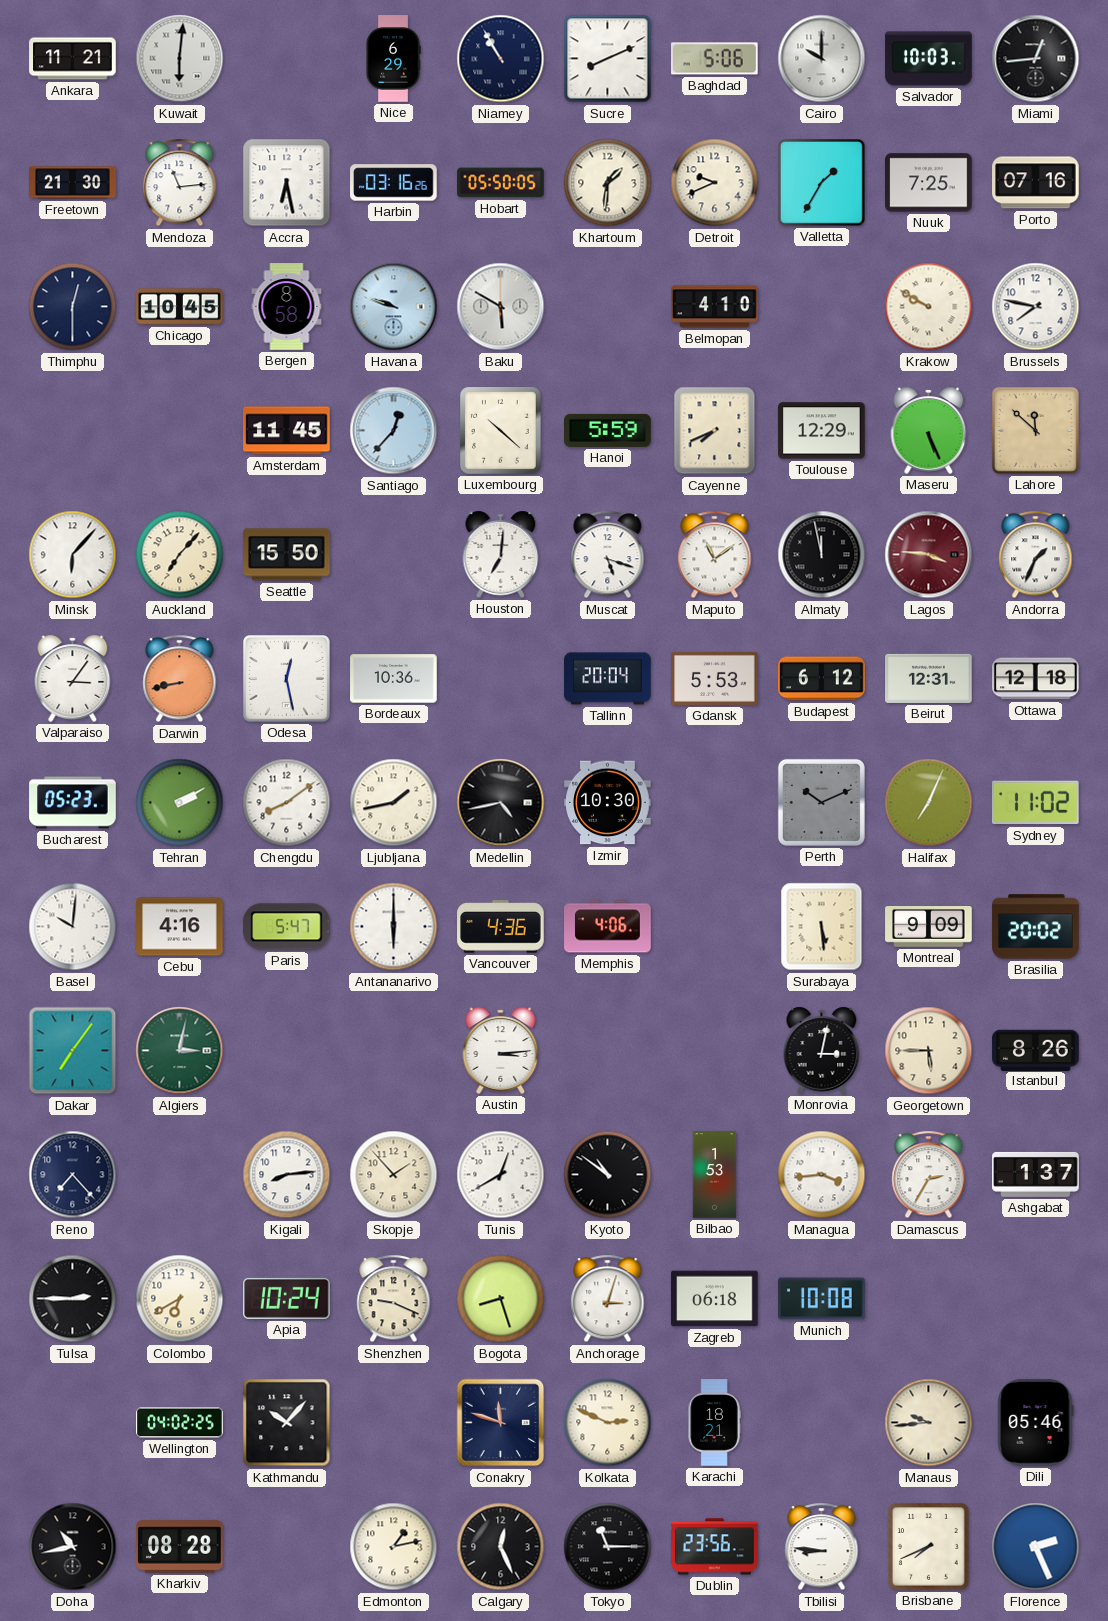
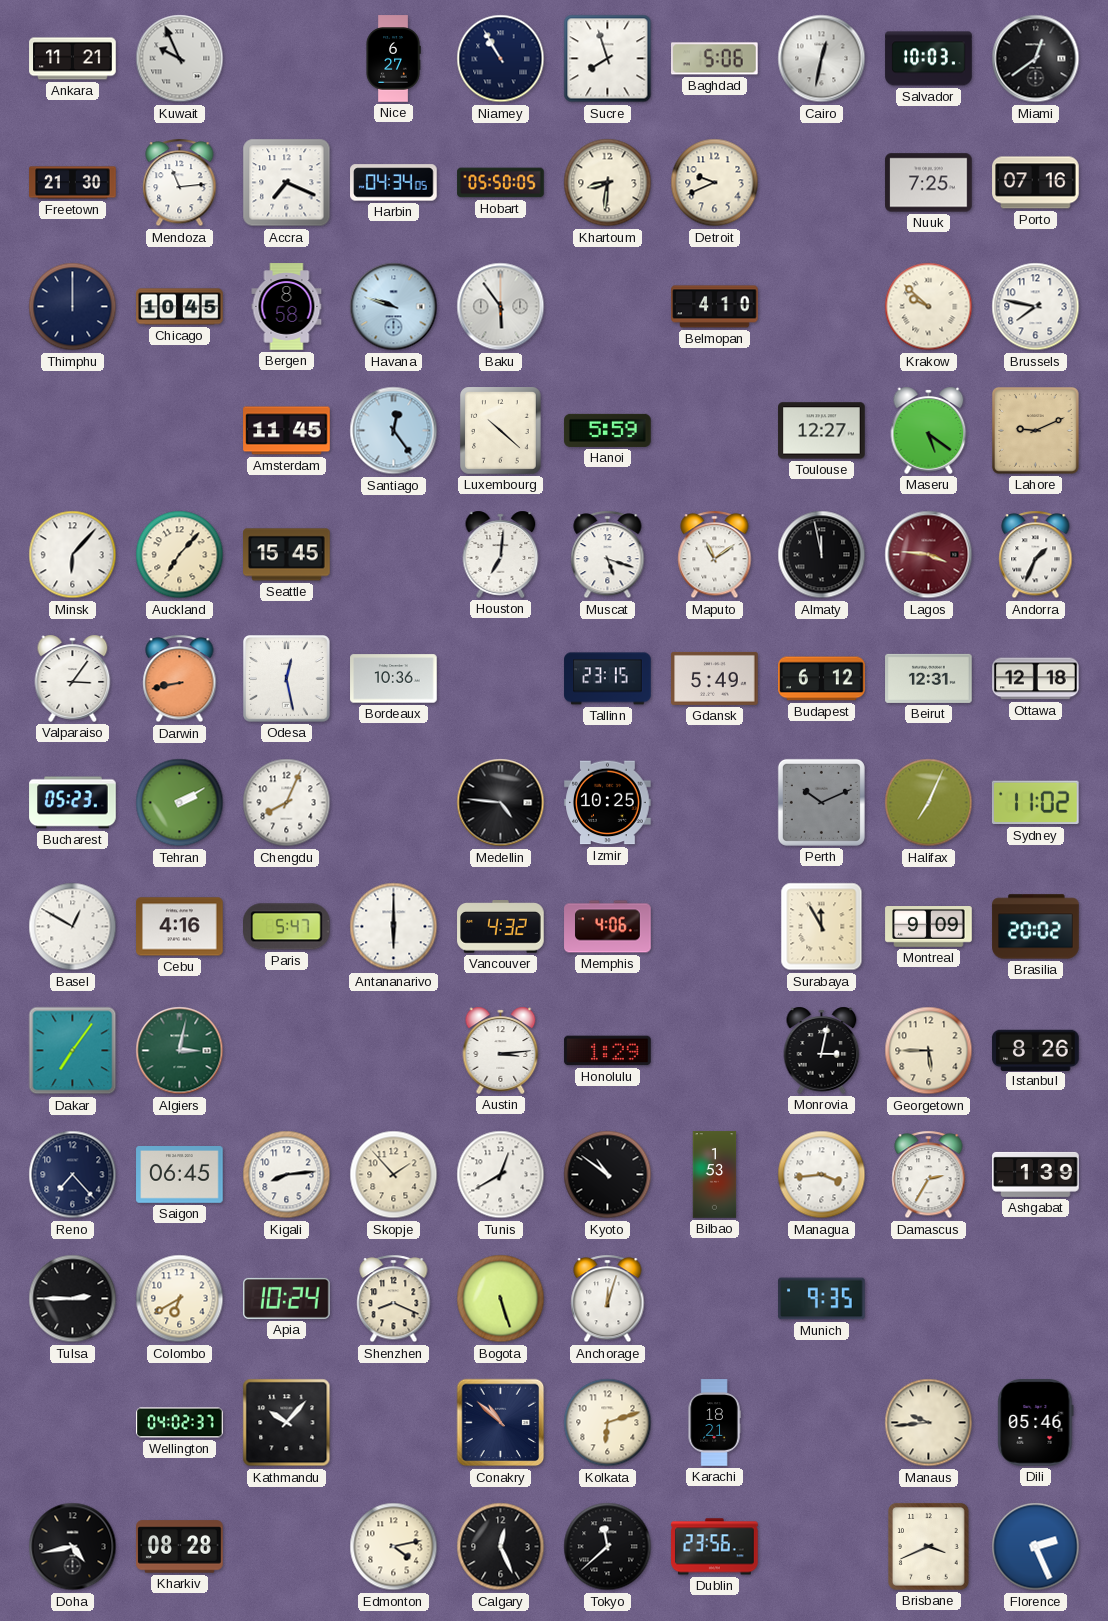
Kuwait: 6:01 -> 9:56 (180, 59)
Nice: 6:29 -> 6:27 (393, 59)
Sucre: 8:11 -> 7:57 (608, 59)
Cairo: 10:00 -> 12:32 (822, 59)
Miami: 12:44 -> 12:39 (1036, 59)
Accra: 6:28 -> 7:19 (287, 183)
Harbin: 03:16 -> 04:34 (394, 183)
Khartoum: 1:31 -> 8:31 (608, 183)
Valletta: 1:35 -> none (822, 183)
Thimphu: 12:30 -> 12:00 (73, 307)
Baku: 5:50 -> 5:54 (501, 307)
Krakow: 9:50 -> 9:52 (929, 307)
Santiago: 12:37 -> 12:24 (394, 431)
Cayenne: 7:41 -> none (715, 431)
Toulouse: 12:29 -> 12:27 (822, 431)
Maseru: 5:26 -> 5:21 (929, 430)
Lahore: 11:52 -> 9:11 (1036, 431)
Seattle: 15:50 -> 15:45 (287, 555)
Tallinn: 20:04 -> 23:15 (608, 679)
Gdansk: 5:53 -> 5:49 (715, 678)
Chengdu: 8:09 -> 8:04 (287, 803)
Ljubljana: 1:43 -> none (394, 803)
Medellin: 4:43 -> 4:46 (501, 803)
Izmir: 10:30 -> 10:25 (608, 803)
Basel: 10:01 -> 12:50 (73, 927)
Vancouver: 4:36 -> 4:32 (501, 927)
Surabaya: 5:29 -> 11:55 (822, 927)
Honolulu: none -> 1:29 (608, 1051)
Saigon: none -> 06:45 (180, 1175)
Ashgabat: 1:37 -> 1:39 (1036, 1174)
Shenzhen: 9:19 -> 8:19 (394, 1299)
Bogota: 8:27 -> 5:27 (501, 1299)
Anchorage: 3:03 -> 12:03 (608, 1299)
Zagreb: 06:18 -> none (715, 1299)
Munich: 10:08 -> 9:35 (822, 1299)
Wellington: 04:02:25 -> 04:02:37 (180, 1423)
Conakry: 11:48 -> 10:52 (501, 1423)
Kolkata: 2:49 -> 6:12 (608, 1423)
Doha: 10:43 -> 4:43 (73, 1547)
Edmonton: 1:13 -> 4:13 (394, 1547)
Tokyo: 11:15 -> 11:38 (608, 1547)
Tbilisi: 8:46 -> none (822, 1547)
Brisbane: 7:41 -> 3:41 (929, 1547)
